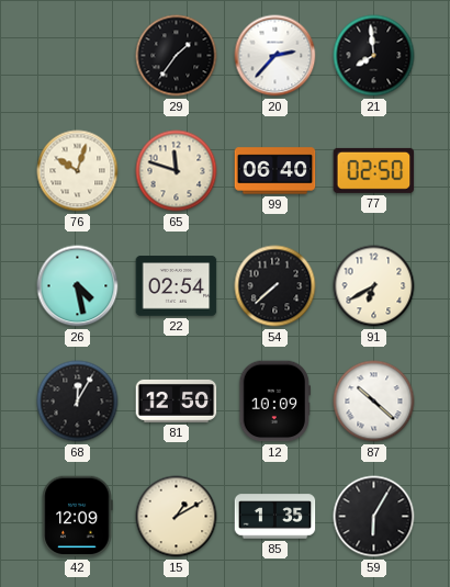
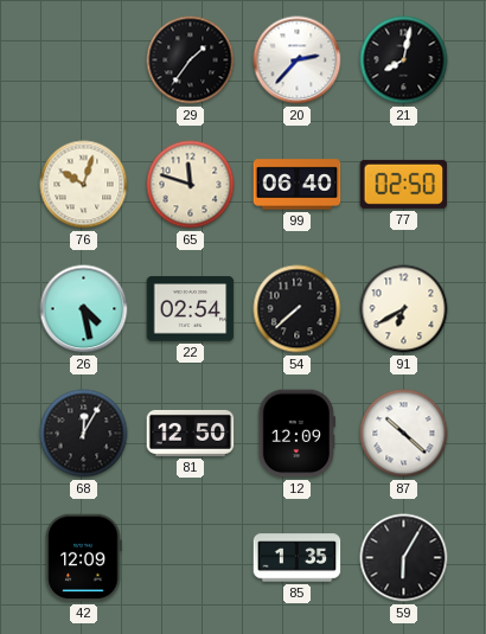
21: 7:59 -> 8:02 (404, 60)
12: 10:09 -> 12:09 (296, 434)
15: 1:10 -> none (177, 517)
